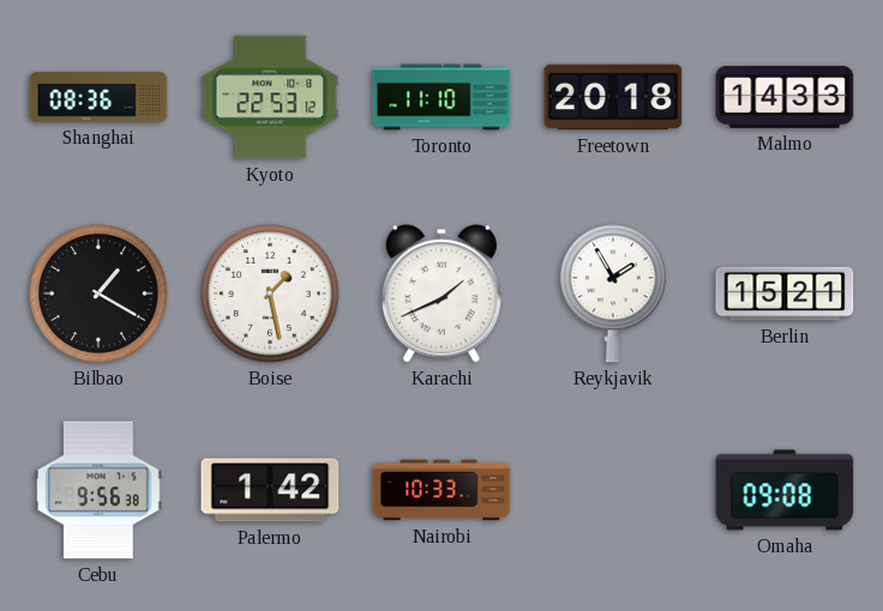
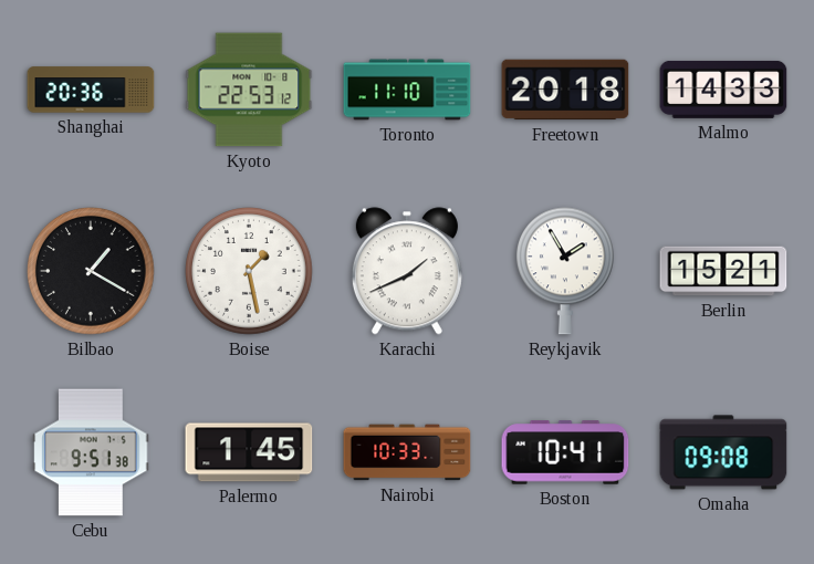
Shanghai: 08:36 -> 20:36 (91, 90)
Cebu: 9:56 -> 9:51 (91, 452)
Palermo: 1:42 -> 1:45 (249, 452)
Boston: none -> 10:41 (565, 452)
